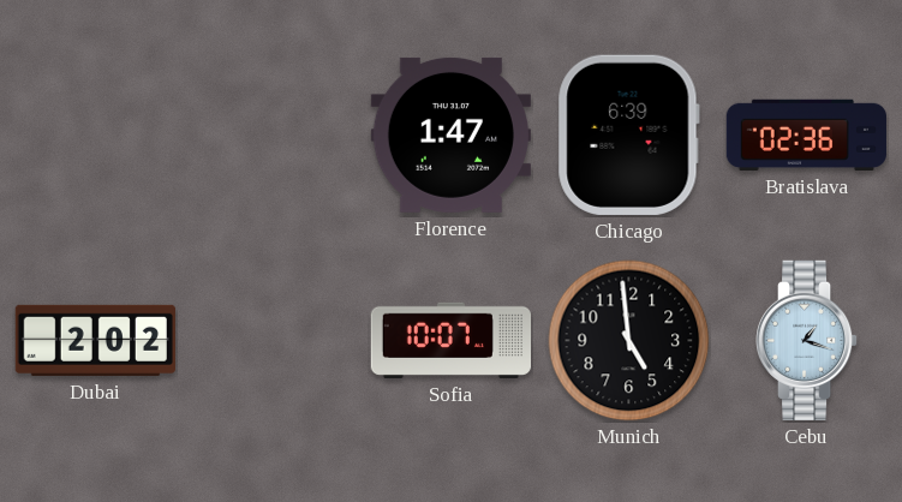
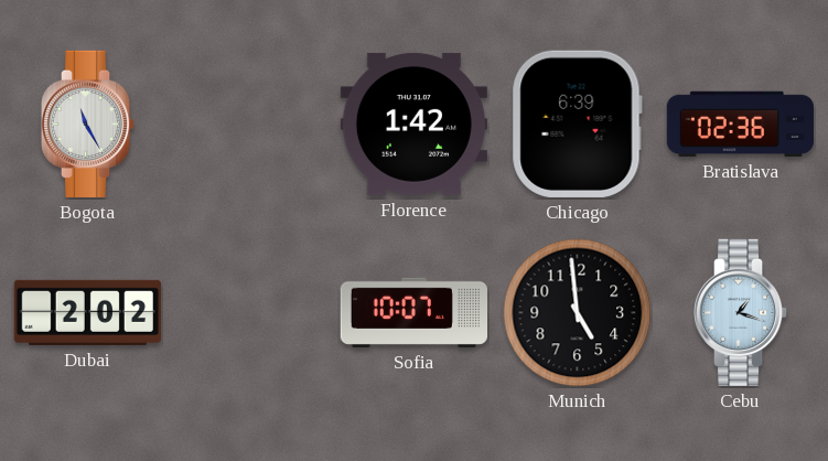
Bogota: none -> 11:25 (88, 124)
Florence: 1:47 -> 1:42 (413, 124)
